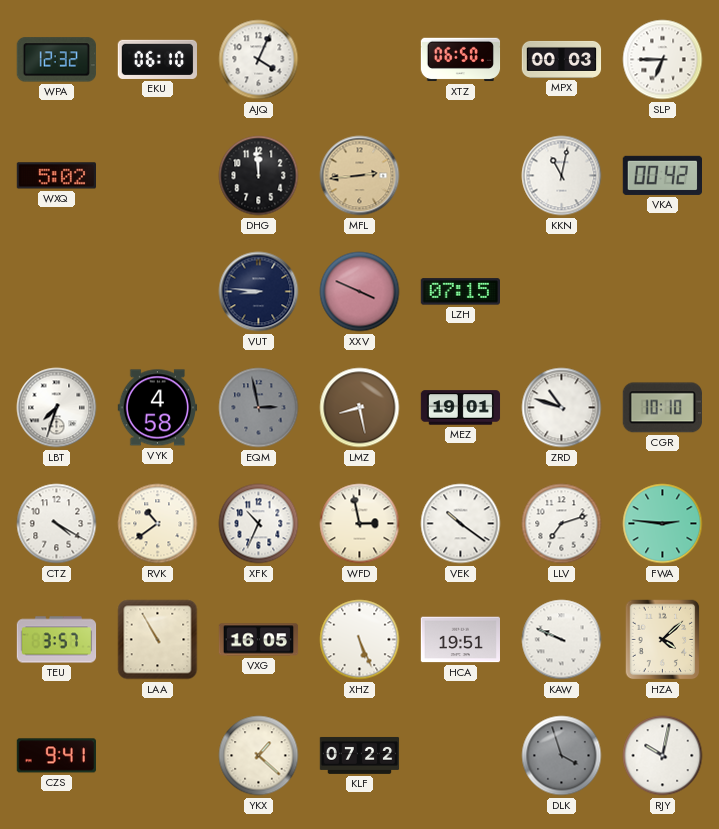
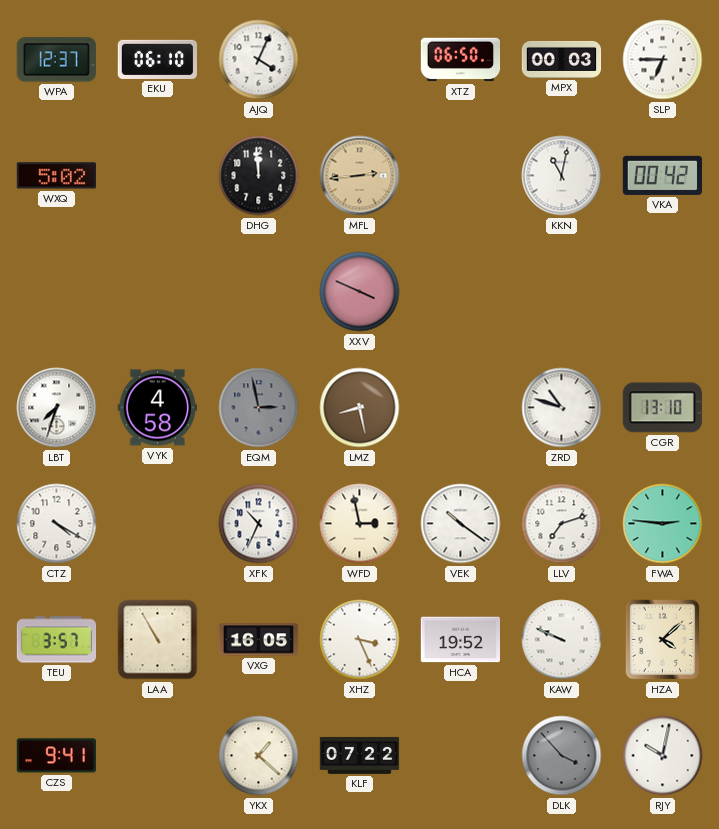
WPA: 12:32 -> 12:37 (56, 60)
VUT: 8:46 -> none (259, 292)
LZH: 07:15 -> none (460, 292)
MEZ: 19:01 -> none (461, 408)
CGR: 10:10 -> 13:10 (662, 408)
RVK: 10:39 -> none (158, 524)
XHZ: 5:26 -> 3:26 (360, 640)
HCA: 19:51 -> 19:52 (461, 640)
DLK: 3:57 -> 3:53 (562, 756)
